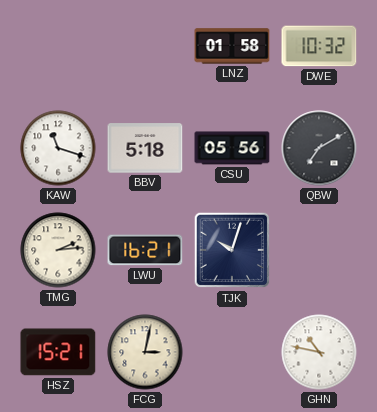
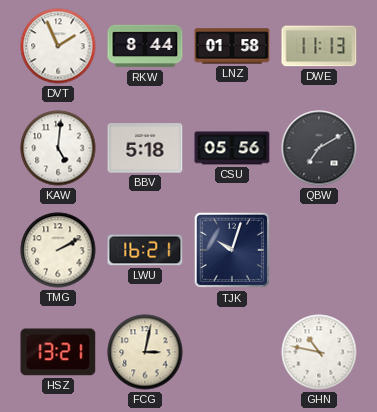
DVT: none -> 1:56 (58, 46)
RKW: none -> 8:44 (145, 46)
DWE: 10:32 -> 11:13 (319, 46)
KAW: 11:18 -> 5:01 (58, 148)
TMG: 2:14 -> 2:10 (58, 250)
HSZ: 15:21 -> 13:21 (58, 352)
